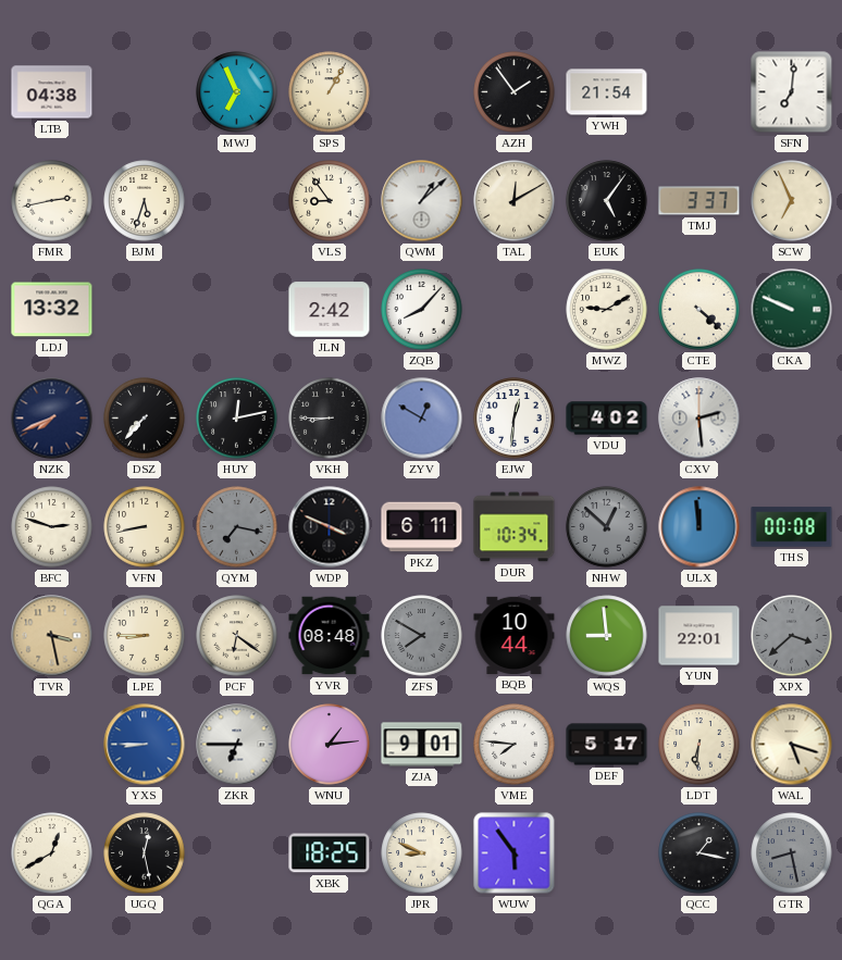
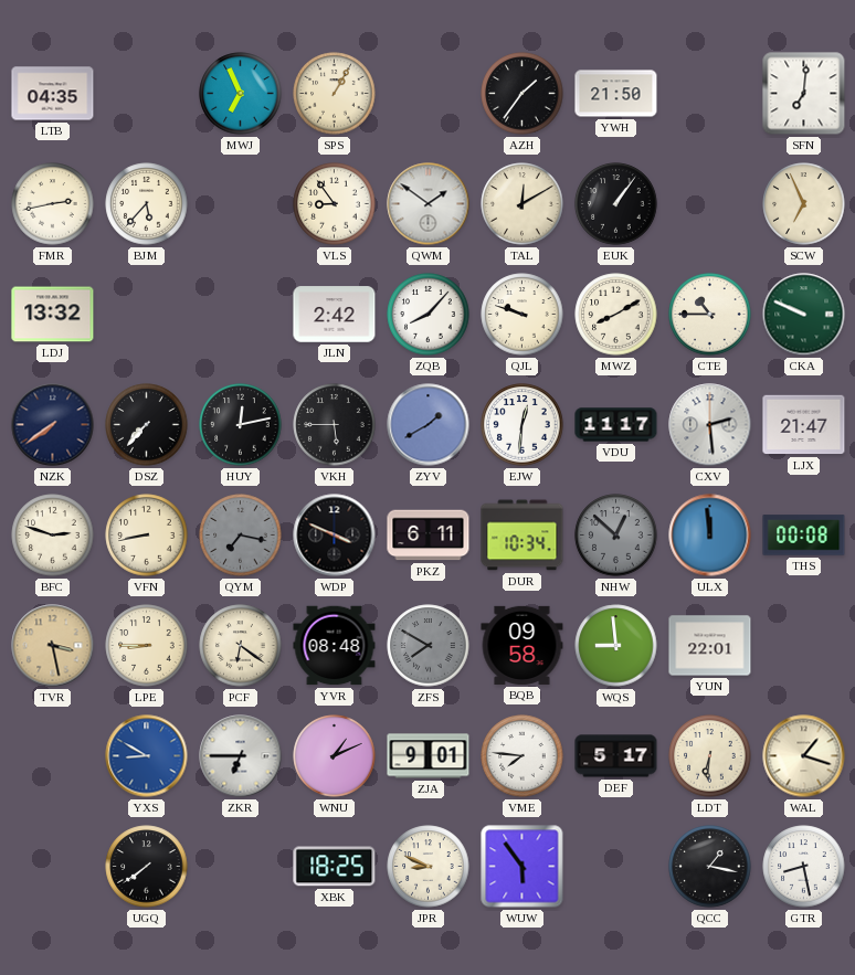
LTB: 04:38 -> 04:35 (53, 94)
AZH: 1:54 -> 1:36 (522, 94)
YWH: 21:54 -> 21:50 (616, 94)
BJM: 5:33 -> 5:37 (147, 204)
QWM: 1:08 -> 1:51 (429, 204)
EUK: 5:06 -> 1:06 (616, 204)
TMJ: 3:37 -> none (699, 201)
QJL: none -> 9:48 (522, 315)
MWZ: 9:10 -> 8:10 (616, 315)
CTE: 4:22 -> 10:45 (710, 315)
NZK: 7:41 -> 7:39 (53, 425)
VKH: 8:45 -> 5:45 (335, 425)
ZYV: 12:50 -> 1:40 (429, 425)
VDU: 4:02 -> 11:17 (616, 425)
LJX: none -> 21:47 (804, 425)
BQB: 10:44 -> 09:58 (522, 645)
XPX: 3:38 -> none (792, 636)
YXS: 8:45 -> 8:50 (147, 756)
WNU: 1:14 -> 1:11 (335, 756)
WAL: 5:18 -> 1:18 (804, 756)
QGA: 12:40 -> none (52, 853)
UGQ: 12:28 -> 7:39 (147, 867)
GTR dial: grey -> white (804, 867)
